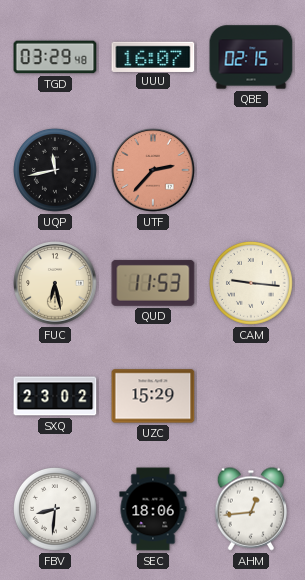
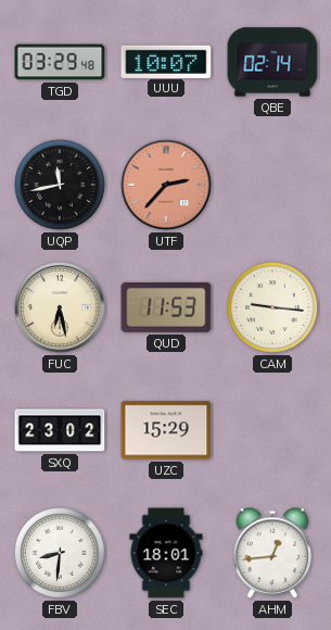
UUU: 16:07 -> 10:07 (166, 61)
QBE: 02:15 -> 02:14 (272, 62)
SEC: 18:06 -> 18:01 (166, 553)
